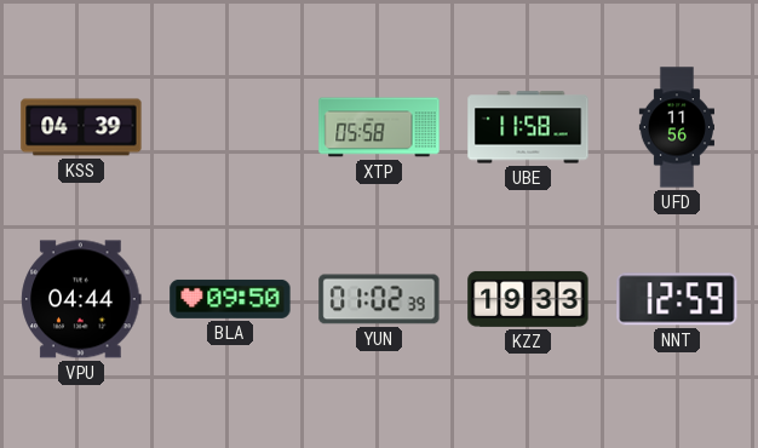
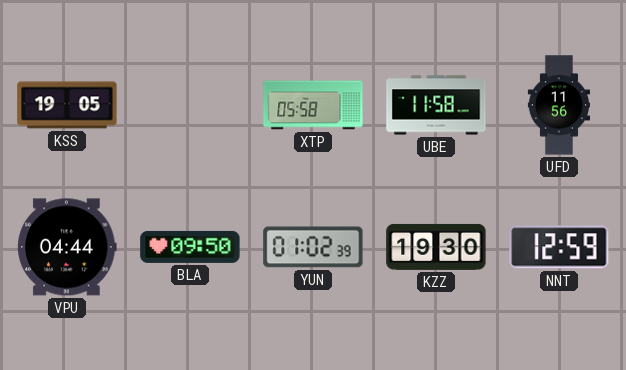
KSS: 04:39 -> 19:05 (67, 105)
KZZ: 19:33 -> 19:30 (436, 247)
